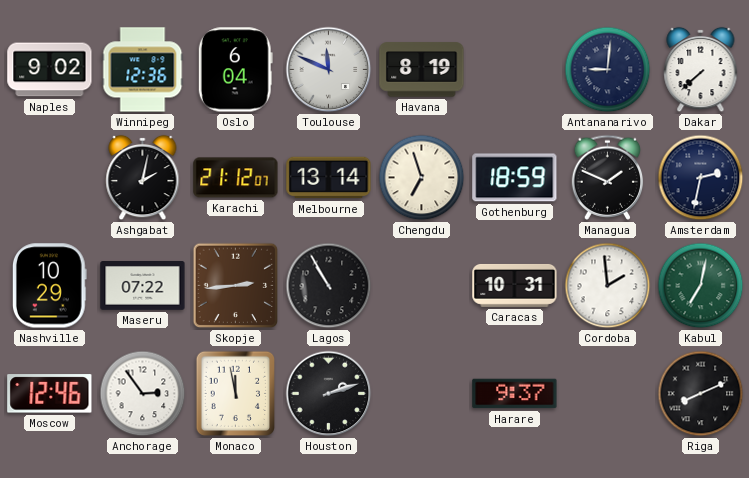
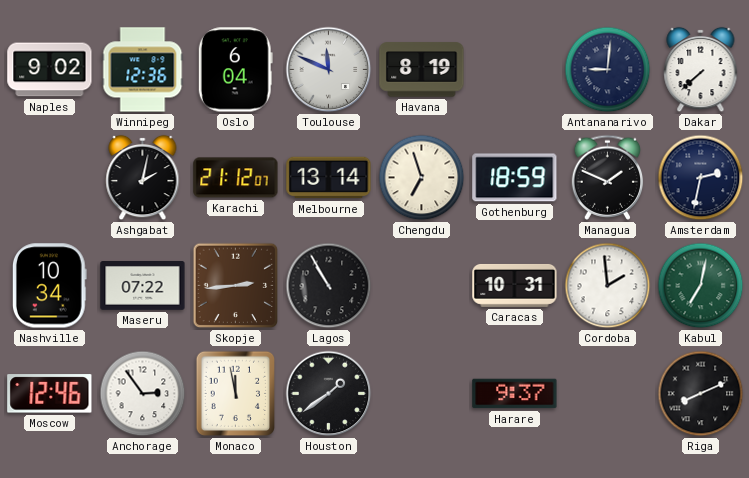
Nashville: 10:29 -> 10:34 (49, 286)
Houston: 2:12 -> 1:39 (329, 394)
